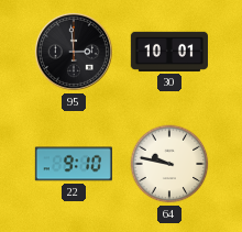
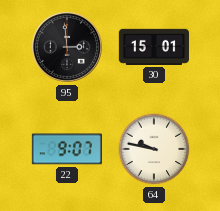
30: 10:01 -> 15:01 (154, 47)
22: 9:10 -> 9:07 (67, 149)
